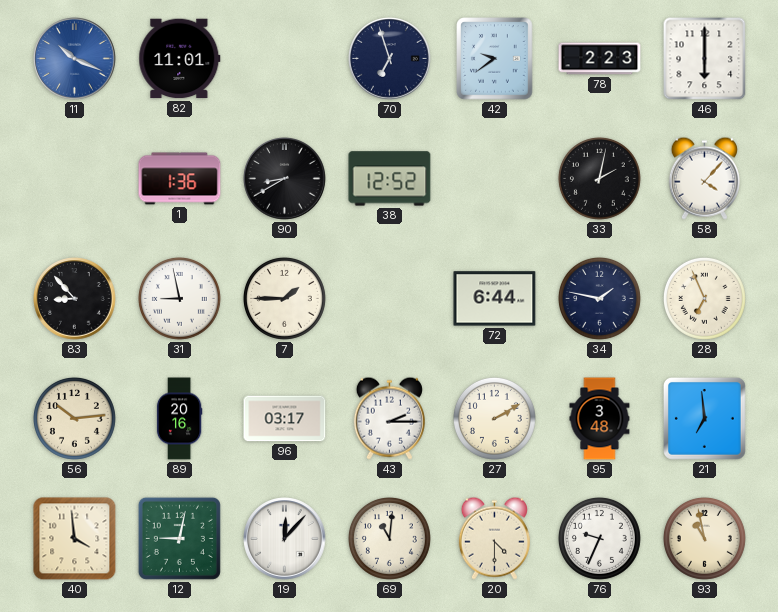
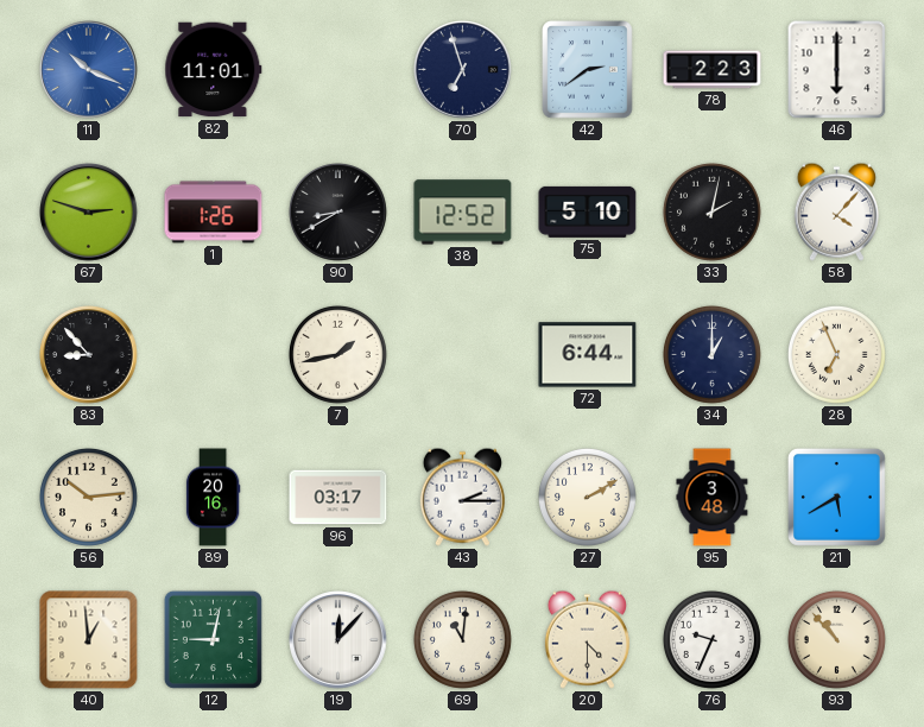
42: 9:39 -> 2:39 (588, 70)
67: none -> 2:48 (89, 213)
1: 1:36 -> 1:26 (214, 213)
75: none -> 5:10 (588, 211)
31: 8:58 -> none (179, 298)
7: 1:45 -> 1:43 (337, 354)
34: 1:47 -> 1:00 (711, 354)
21: 6:59 -> 5:40 (836, 497)
40: 3:59 -> 12:59 (89, 640)
93: 10:58 -> 10:53 (836, 639)
